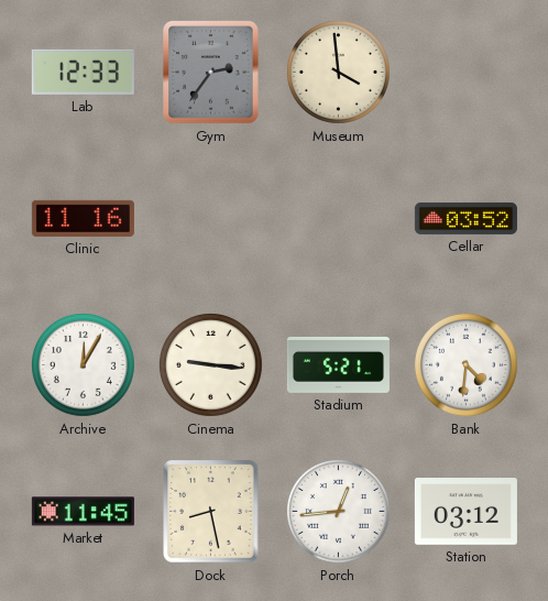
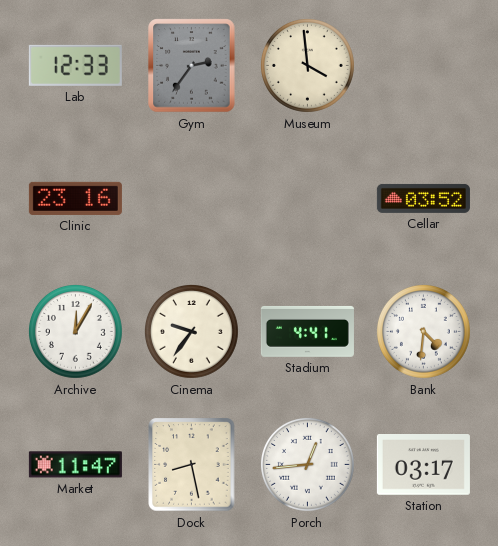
Clinic: 11:16 -> 23:16 (75, 198)
Cinema: 9:16 -> 9:36 (192, 332)
Stadium: 5:21 -> 4:41 (307, 332)
Market: 11:45 -> 11:47 (75, 465)
Station: 03:12 -> 03:17 (423, 465)
